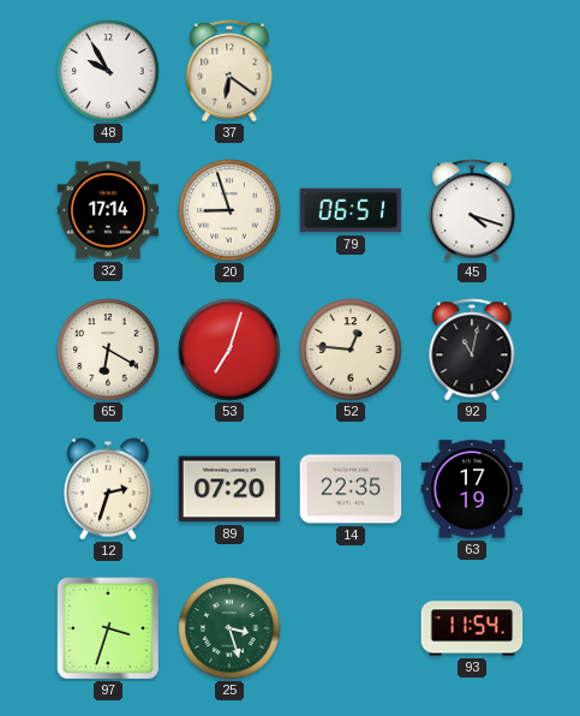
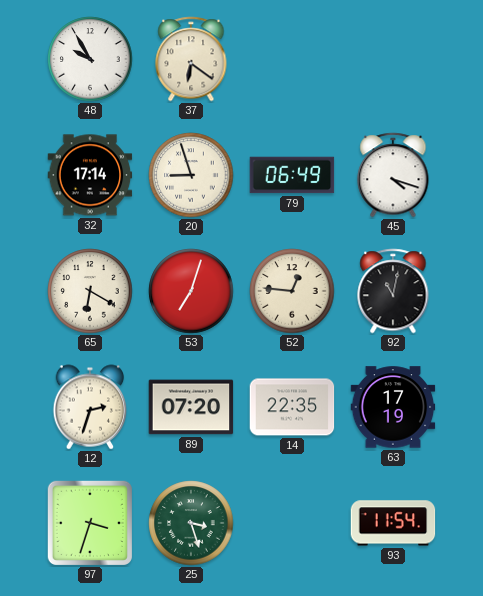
79: 06:51 -> 06:49 (292, 175)
